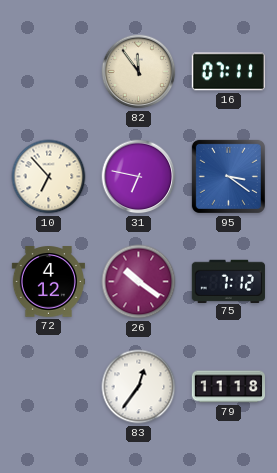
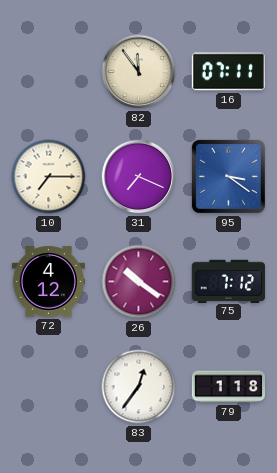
10: 6:53 -> 7:15 (49, 177)
31: 6:47 -> 7:19 (139, 177)
79: 11:18 -> 1:18 (228, 387)
